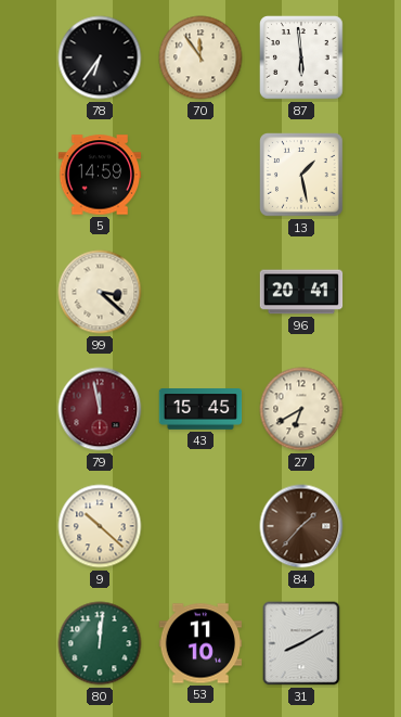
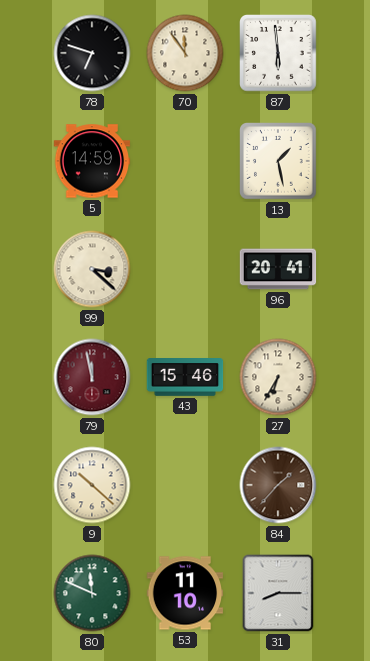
78: 6:36 -> 6:48 (92, 53)
43: 15:45 -> 15:46 (185, 378)
27: 6:40 -> 6:35 (278, 377)
80: 12:01 -> 11:49 (92, 593)
31: 8:10 -> 8:15 (278, 593)
